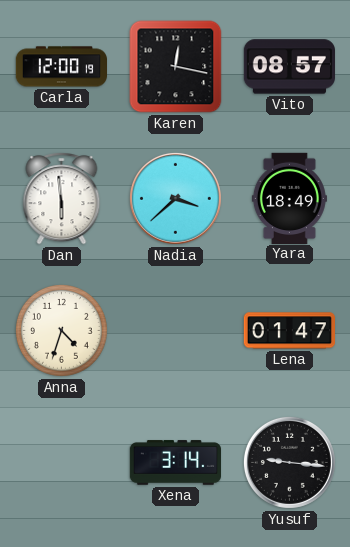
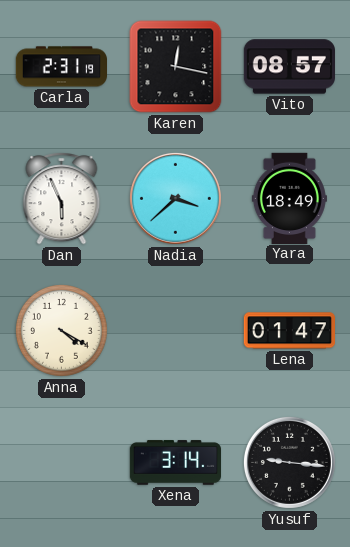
Carla: 12:00 -> 2:31 (61, 67)
Dan: 5:59 -> 5:56 (62, 199)
Anna: 4:33 -> 4:20 (61, 330)
